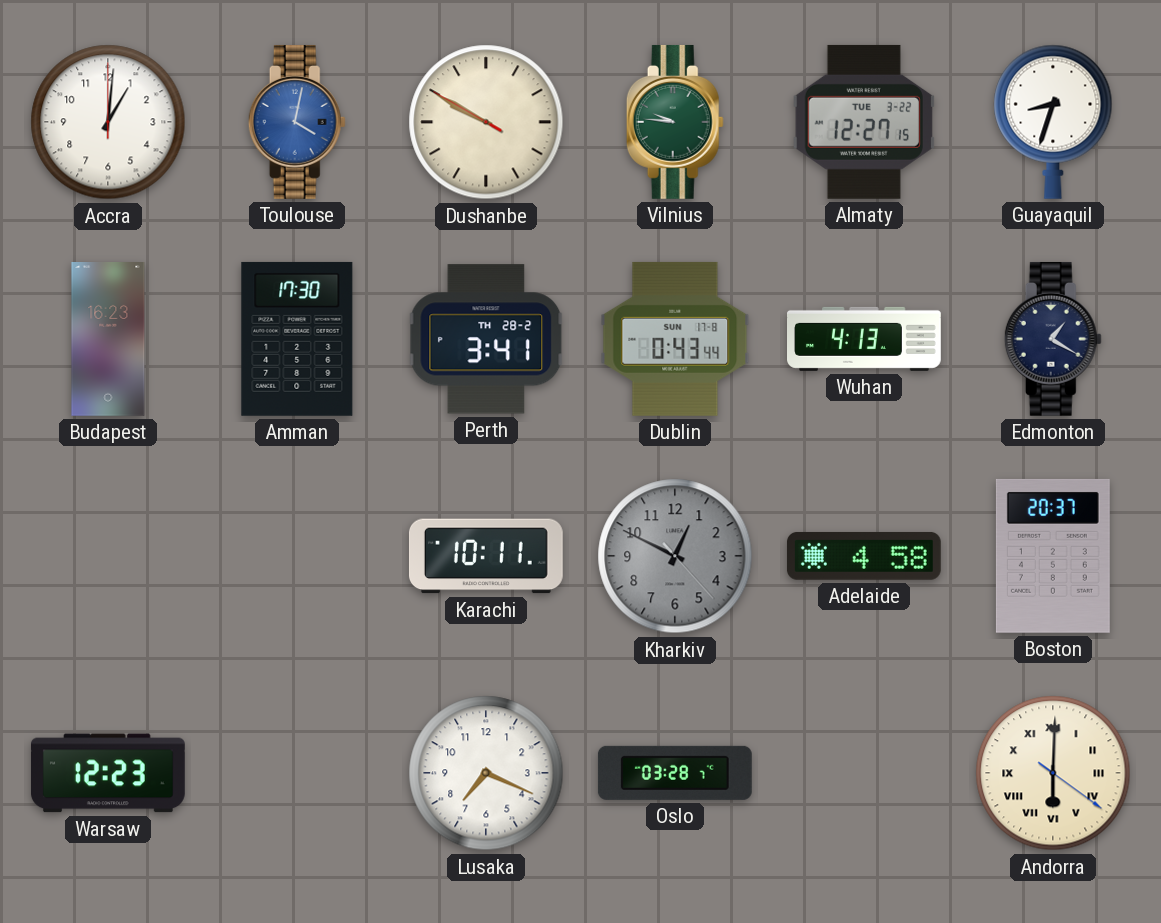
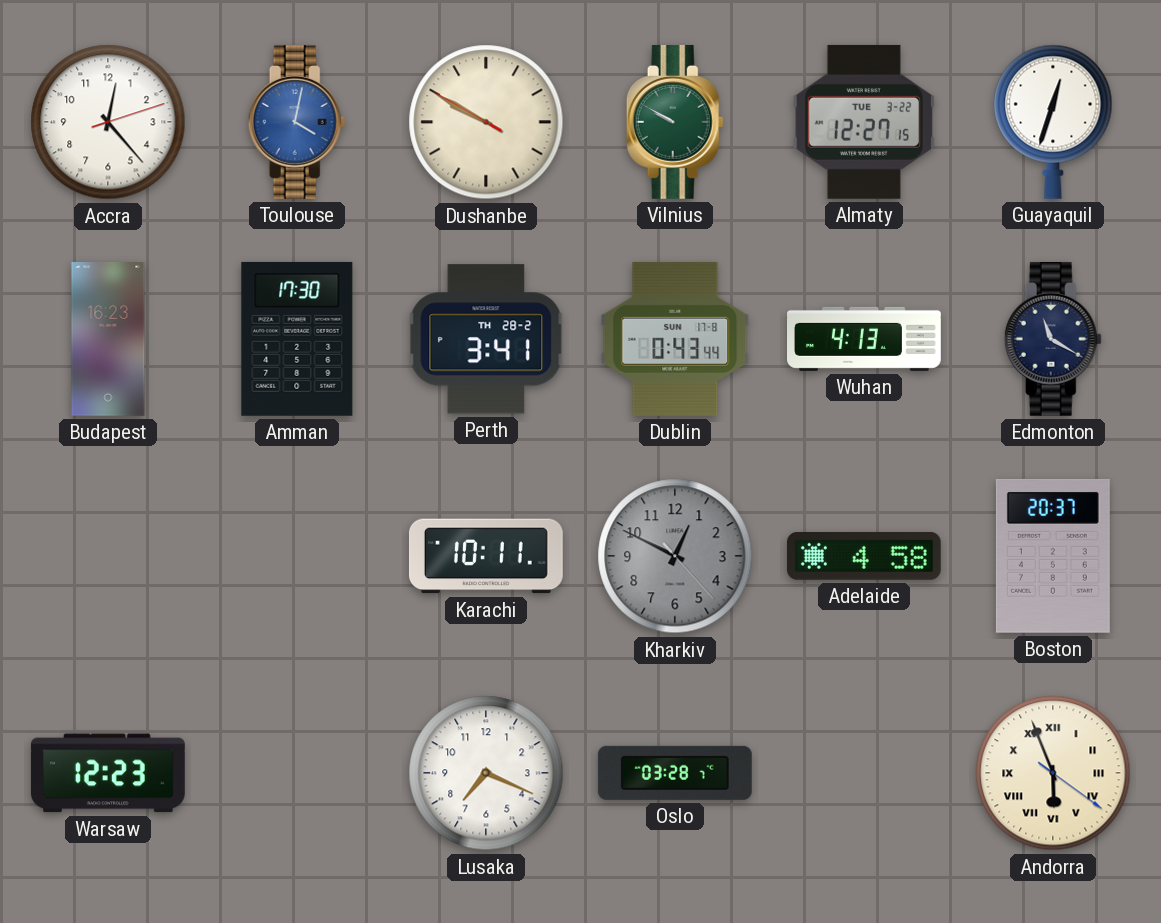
Accra: 1:01 -> 12:23 (108, 122)
Vilnius: 9:46 -> 9:50 (675, 122)
Guayaquil: 8:33 -> 12:33 (1053, 122)
Edmonton: 1:20 -> 11:20 (1053, 339)
Andorra: 6:00 -> 5:56 (1053, 773)
